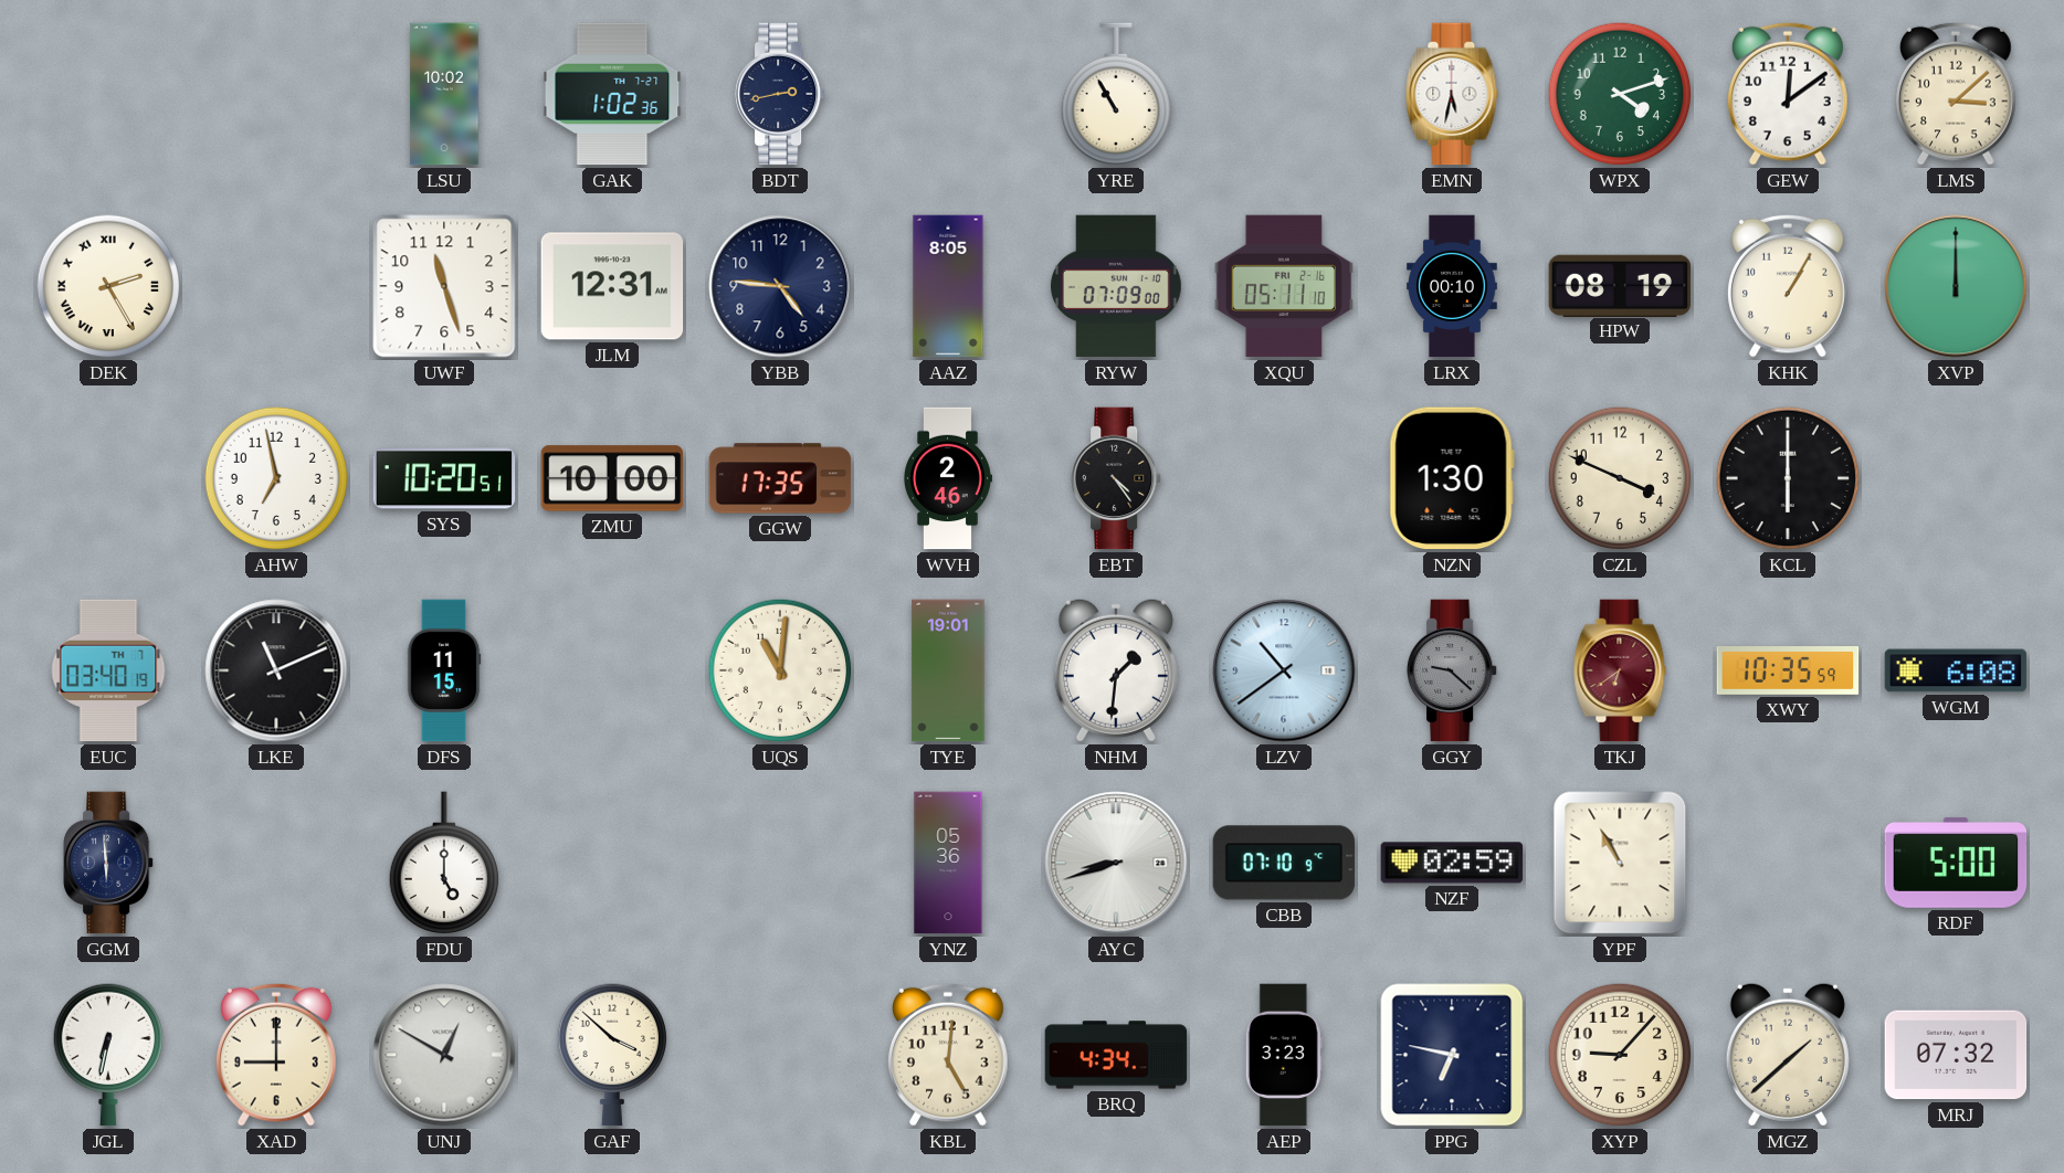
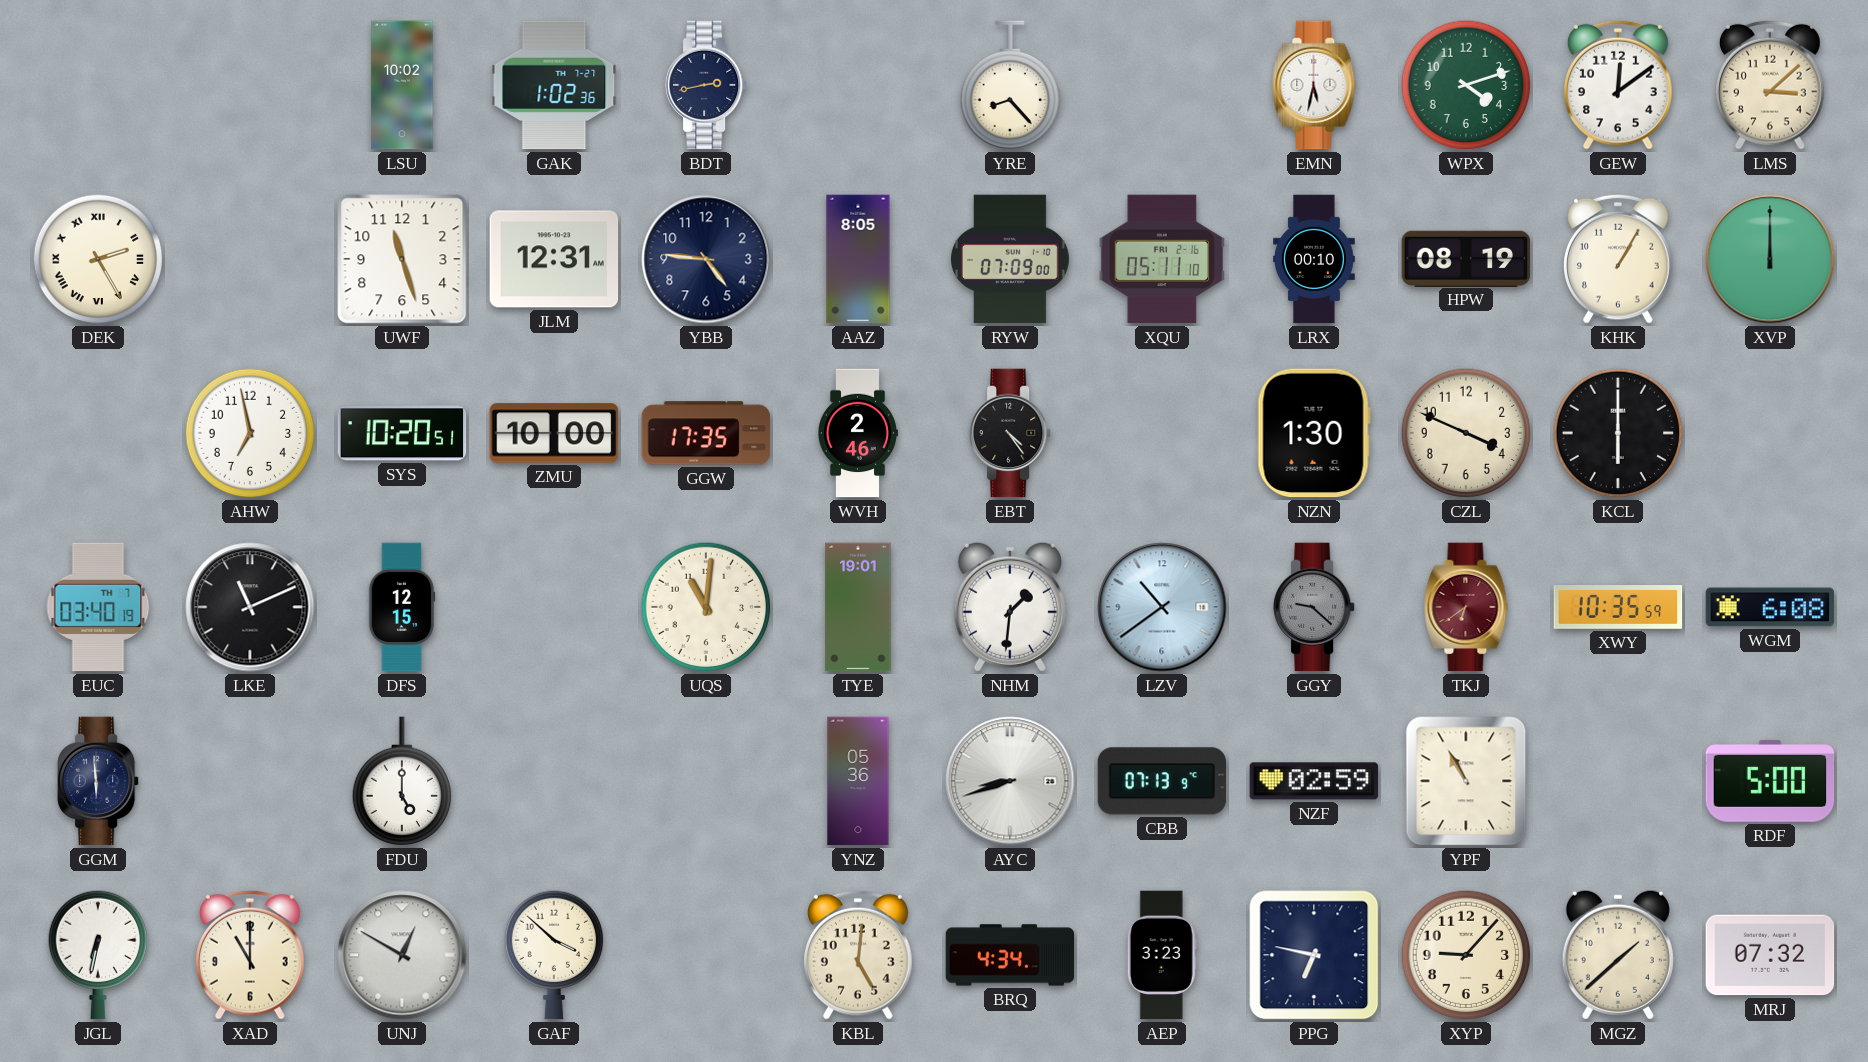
YRE: 10:55 -> 8:23 (1009, 86)
DFS: 11:15 -> 12:15 (402, 607)
CBB: 07:10 -> 07:13 (1162, 781)
XAD: 9:00 -> 11:00 (251, 955)
